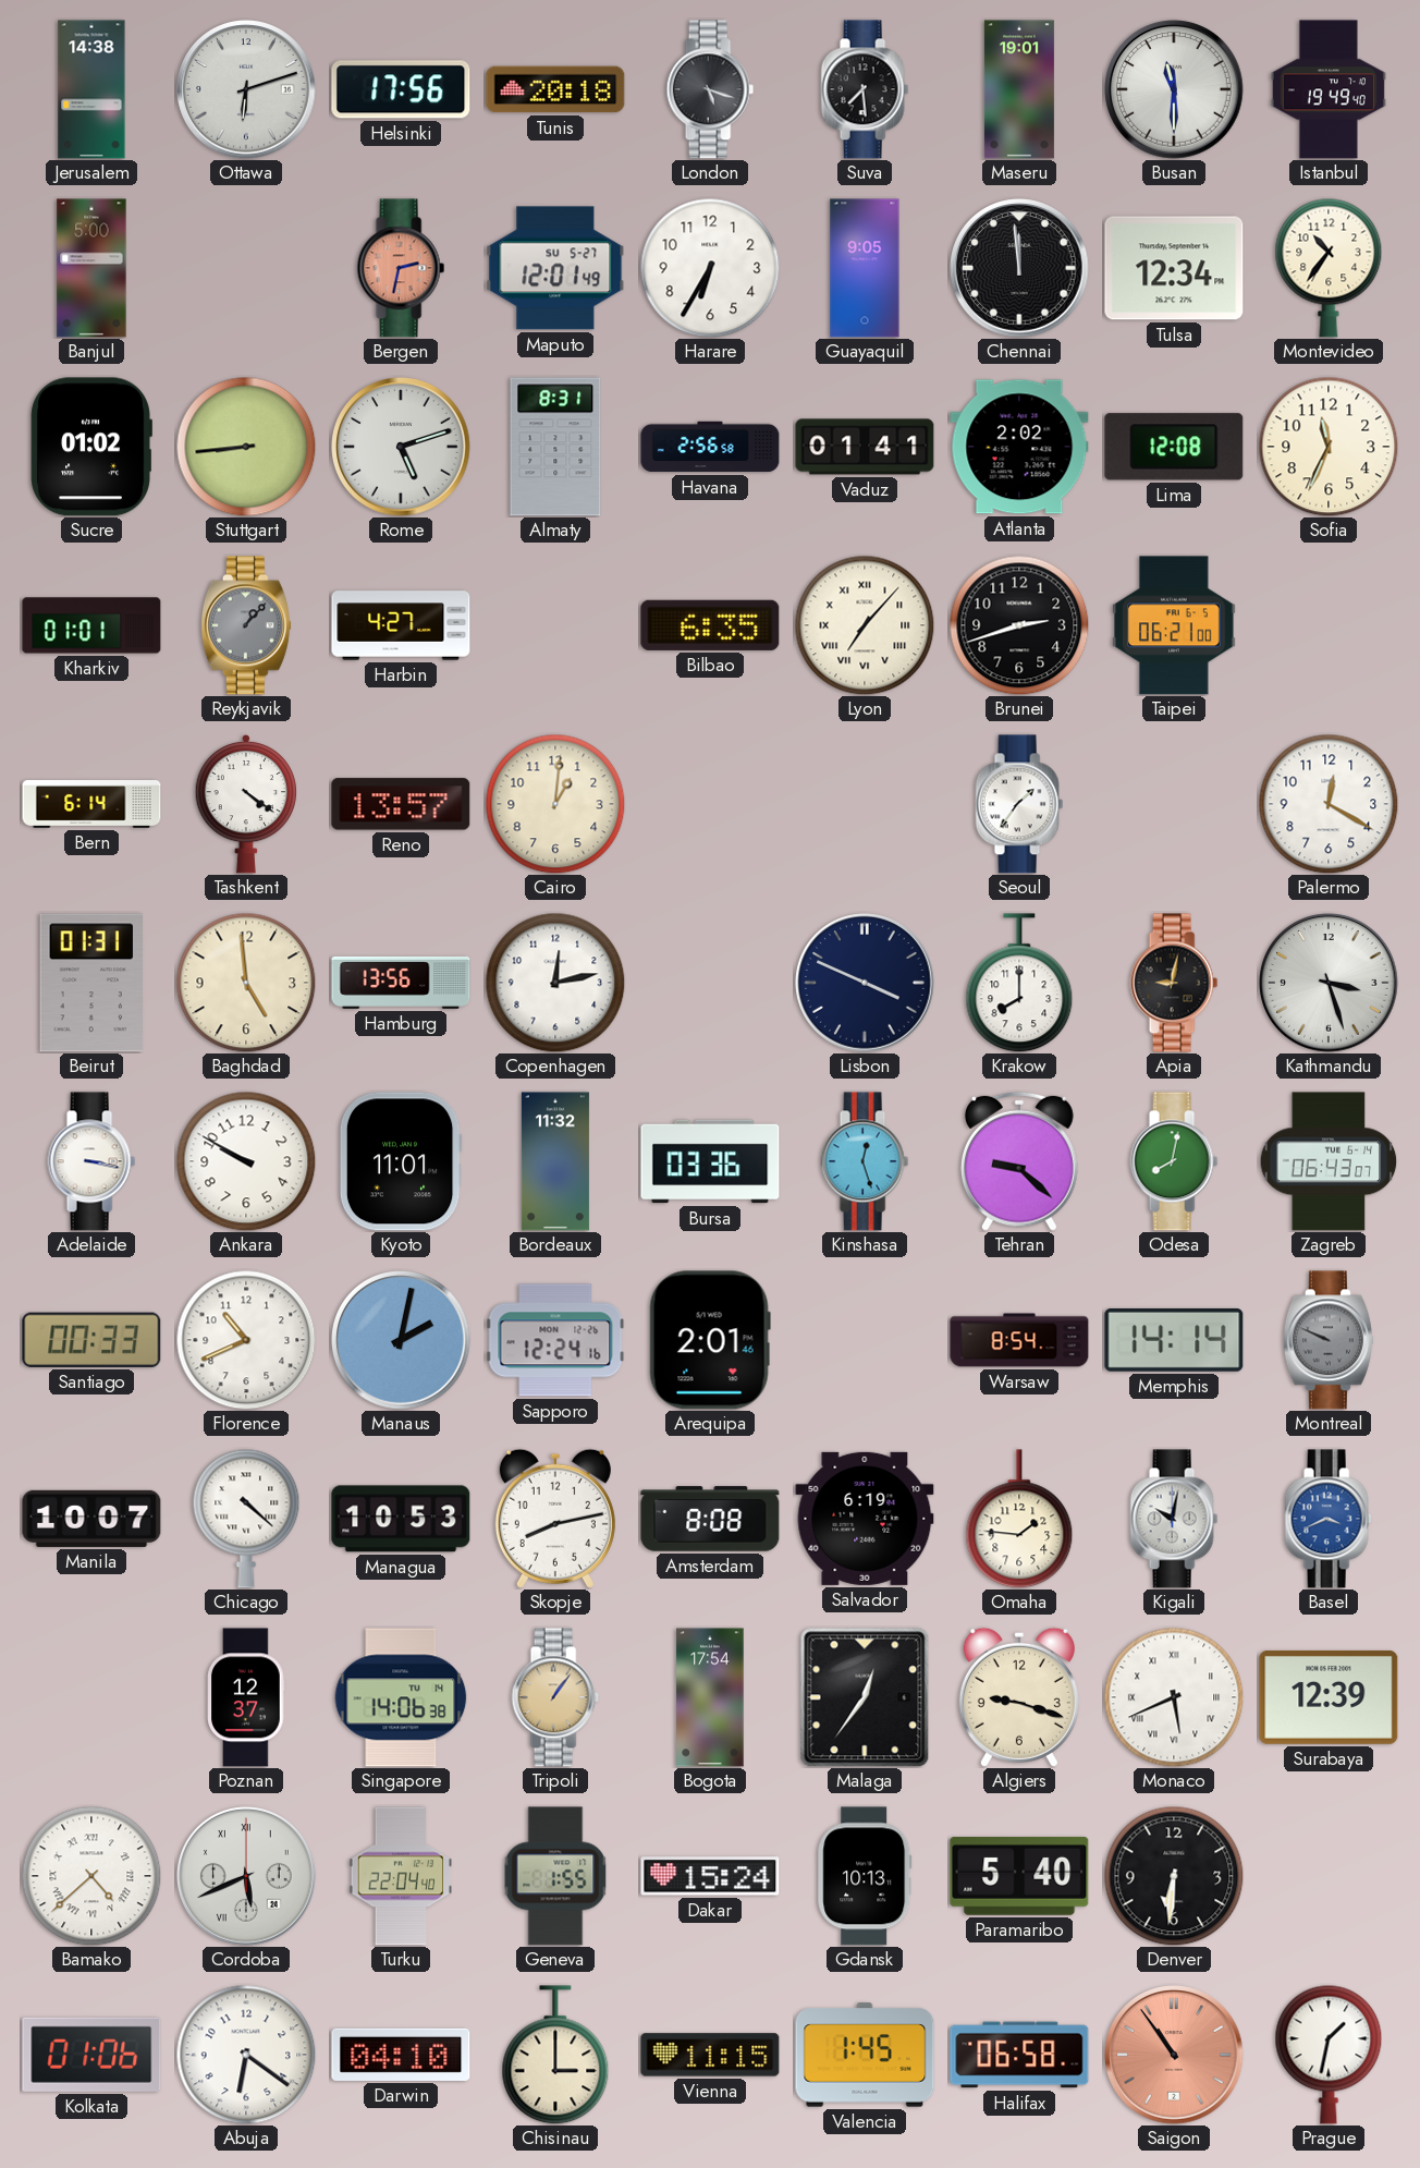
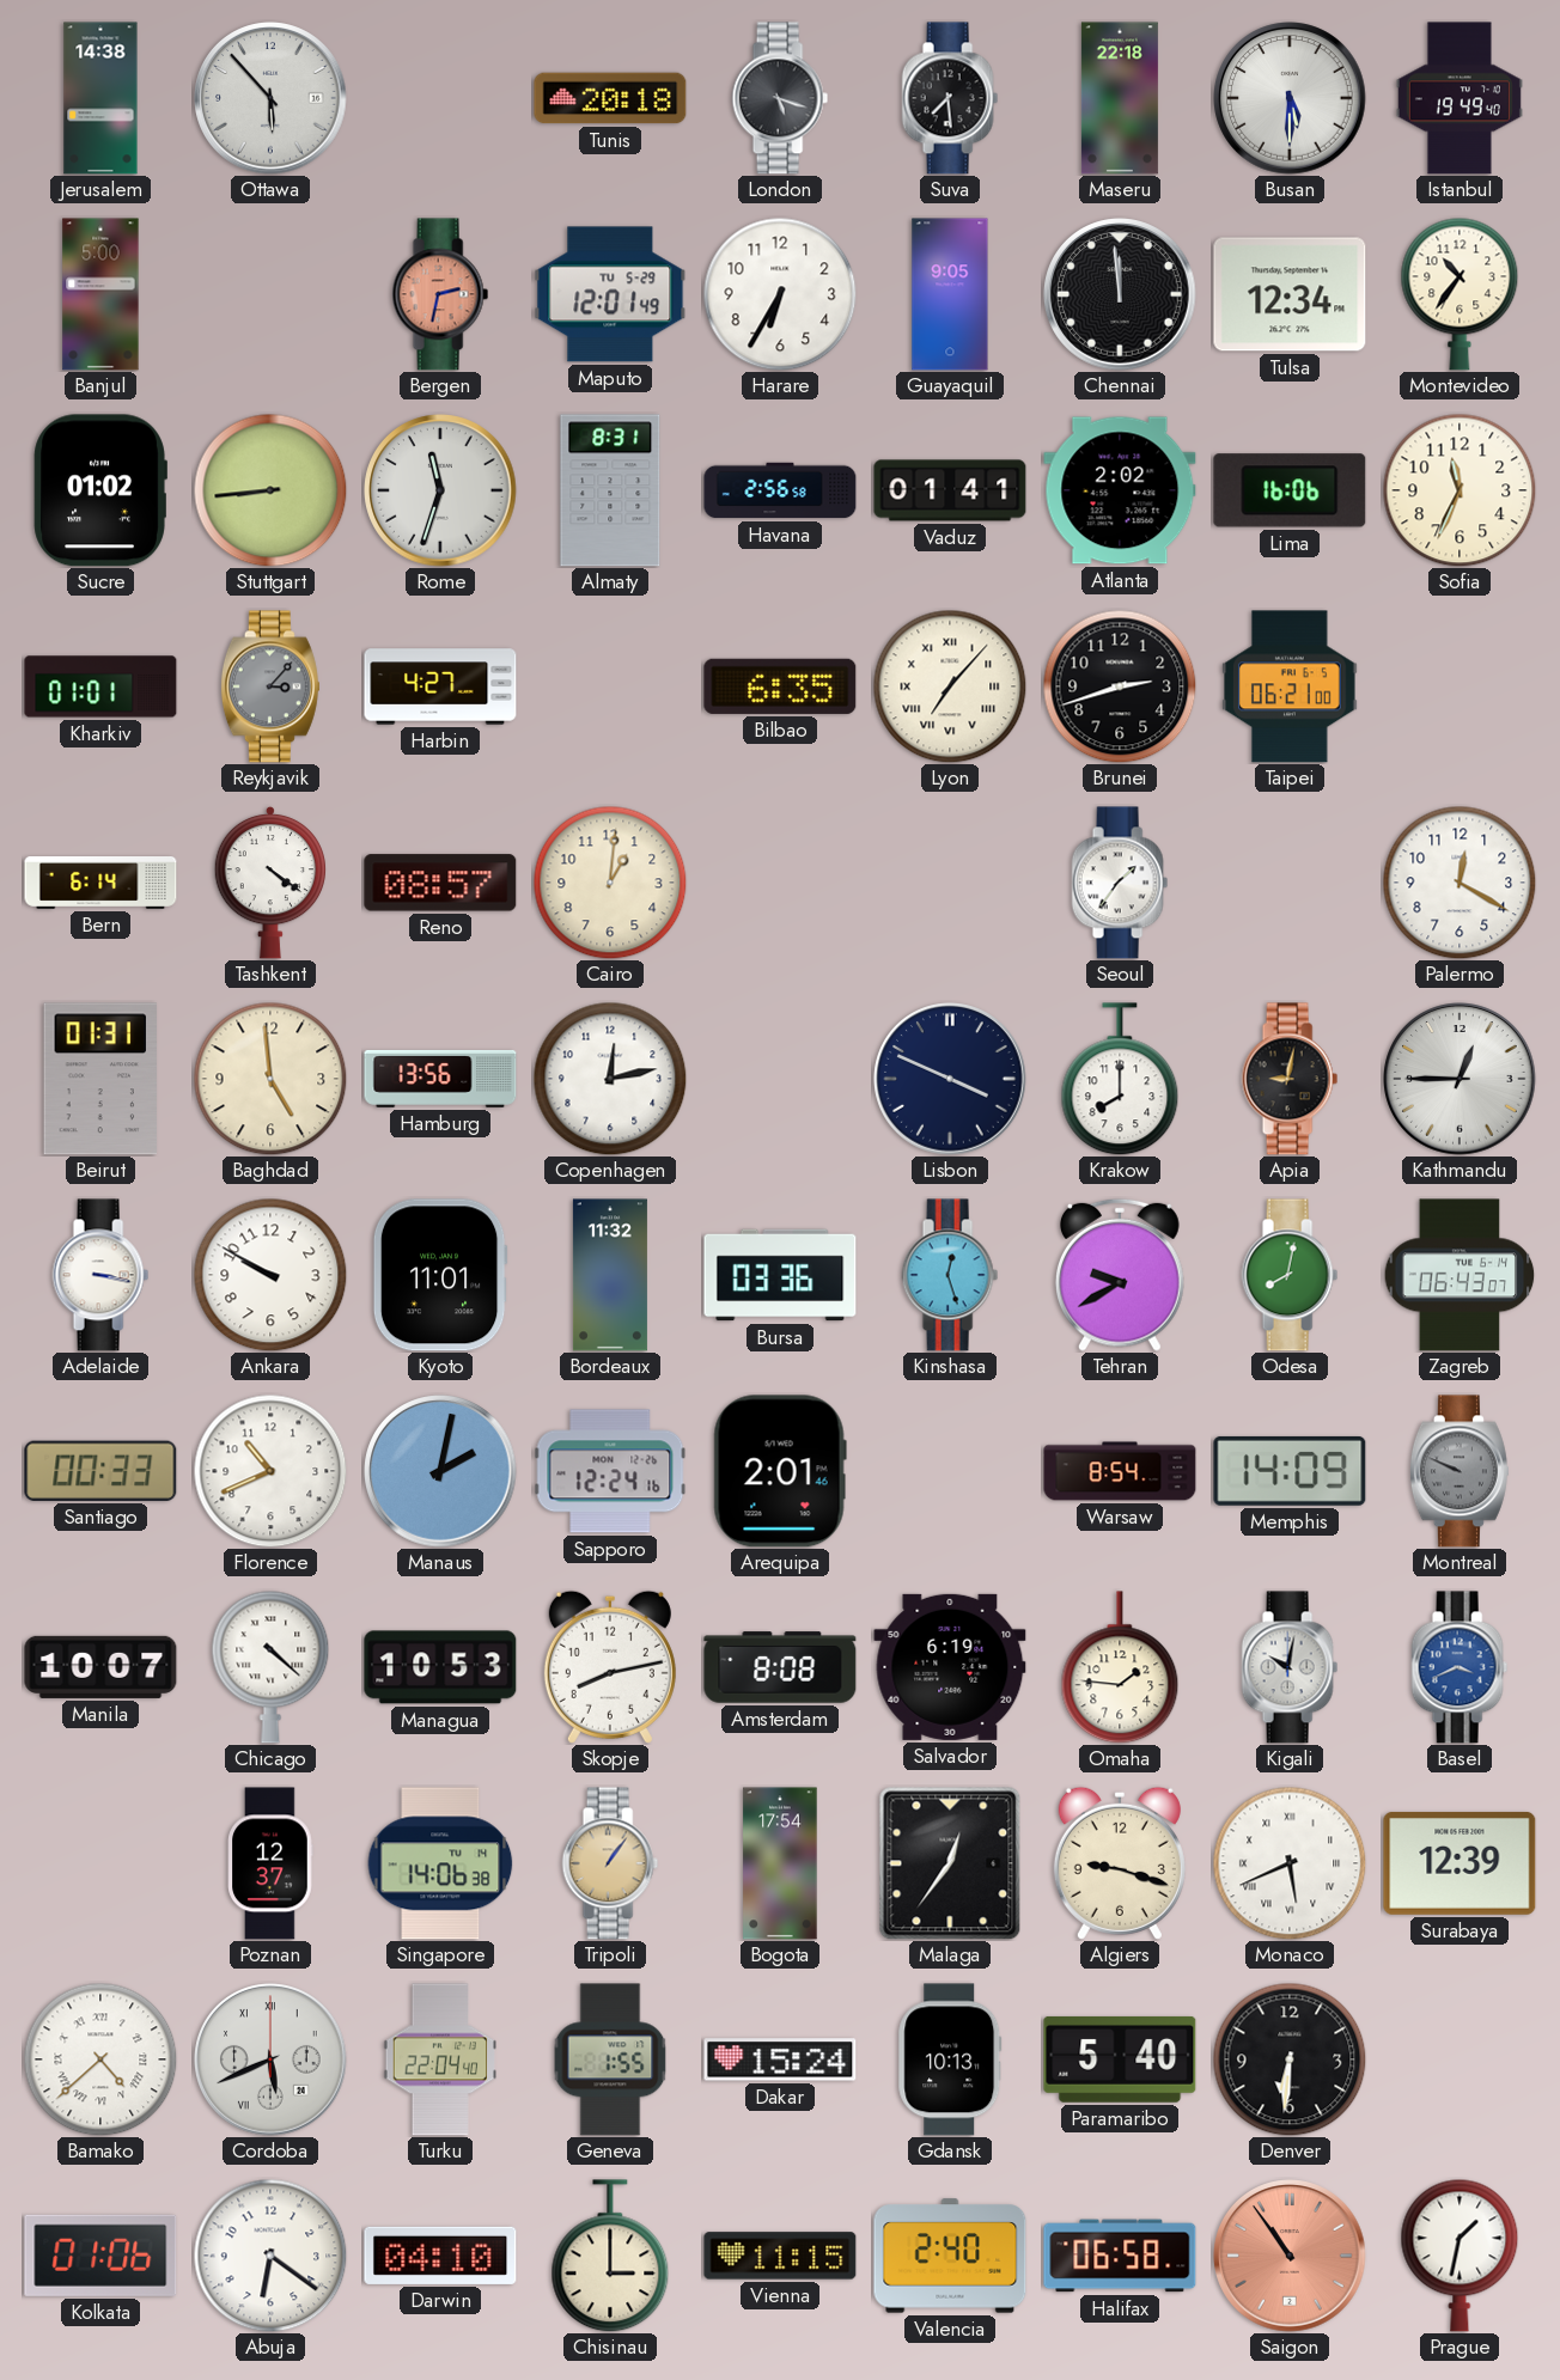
Ottawa: 6:12 -> 5:53 (270, 98)
Helsinki: 17:56 -> none (401, 89)
Maseru: 19:01 -> 22:18 (1120, 98)
Busan: 11:30 -> 5:30 (1290, 98)
Maputo date: SU 5-27 -> TU 5-29 (610, 294)
Rome: 5:12 -> 11:33 (440, 490)
Lima: 12:08 -> 16:06 (1290, 490)
Reykjavik: 1:07 -> 3:07 (270, 686)
Reno: 13:57 -> 08:57 (440, 883)
Kathmandu: 3:27 -> 12:45 (1460, 1079)
Tehran: 9:22 -> 9:40 (1120, 1275)
Memphis: 14:14 -> 14:09 (1290, 1471)
Valencia: 1:45 -> 2:40 (950, 2256)
